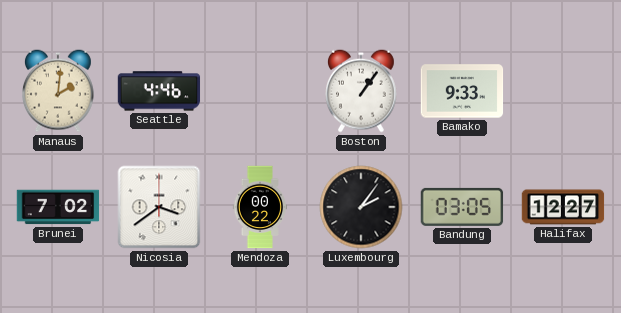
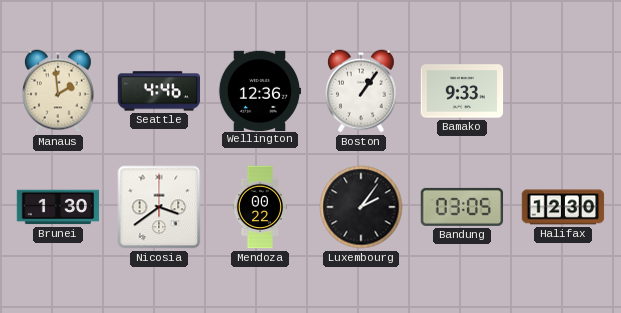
Manaus: 2:01 -> 1:59 (59, 91)
Wellington: none -> 12:36 (260, 90)
Brunei: 7:02 -> 1:30 (58, 207)
Halifax: 12:27 -> 12:30 (563, 207)
